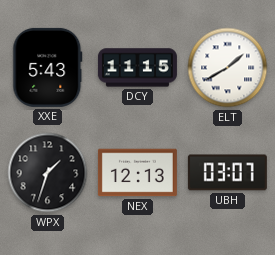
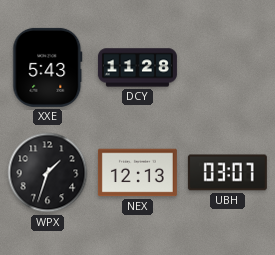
DCY: 11:15 -> 11:28 (137, 68)
ELT: 1:40 -> none (228, 68)
